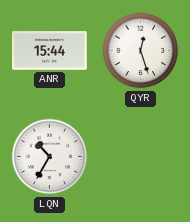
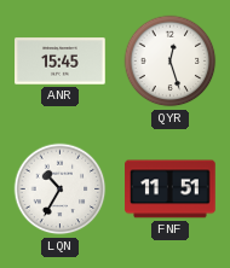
ANR: 15:44 -> 15:45 (61, 62)
FNF: none -> 11:51 (171, 190)
